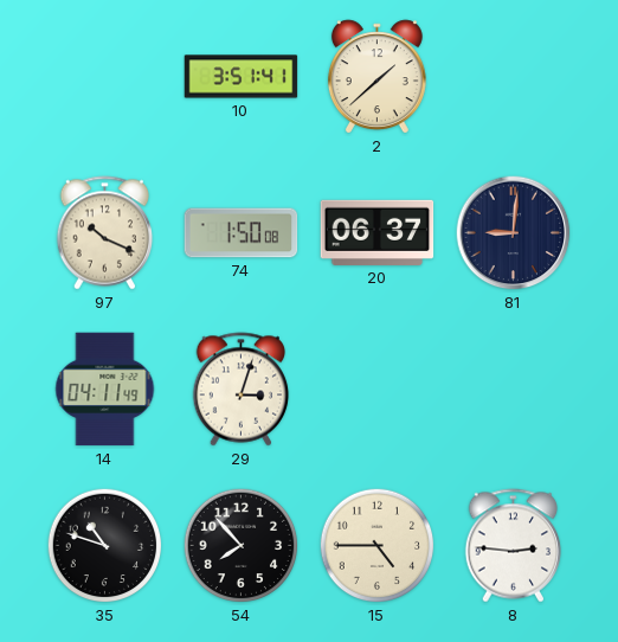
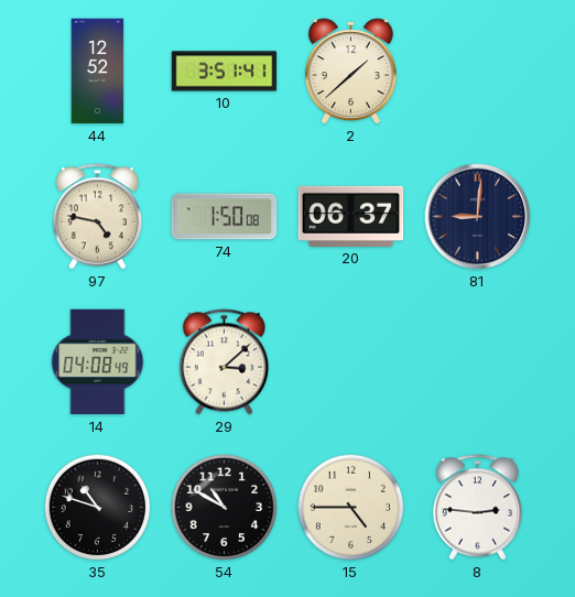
44: none -> 12:52 (98, 72)
97: 10:19 -> 4:47 (98, 217)
14: 04:11 -> 04:08 (98, 362)
29: 3:03 -> 3:08 (225, 362)
54: 7:53 -> 10:50 (225, 508)
